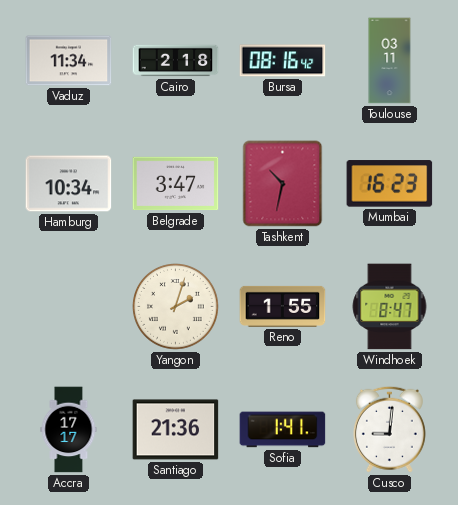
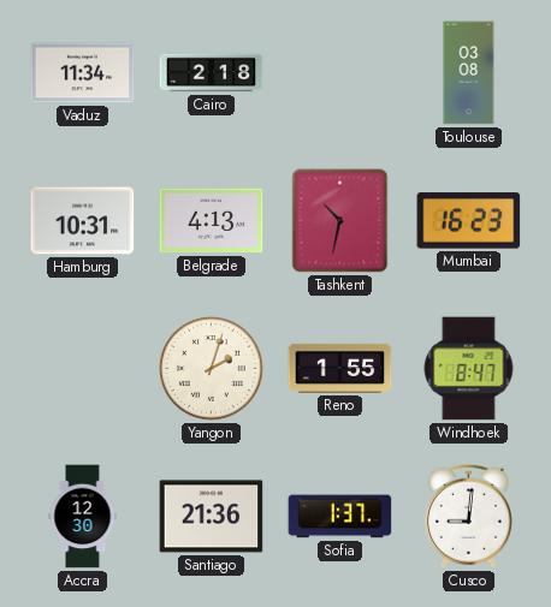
Bursa: 08:16 -> none (283, 61)
Toulouse: 03:11 -> 03:08 (469, 73)
Hamburg: 10:34 -> 10:31 (83, 221)
Belgrade: 3:47 -> 4:13 (212, 221)
Accra: 17:17 -> 12:30 (83, 517)
Sofia: 1:41 -> 1:37 (340, 517)
